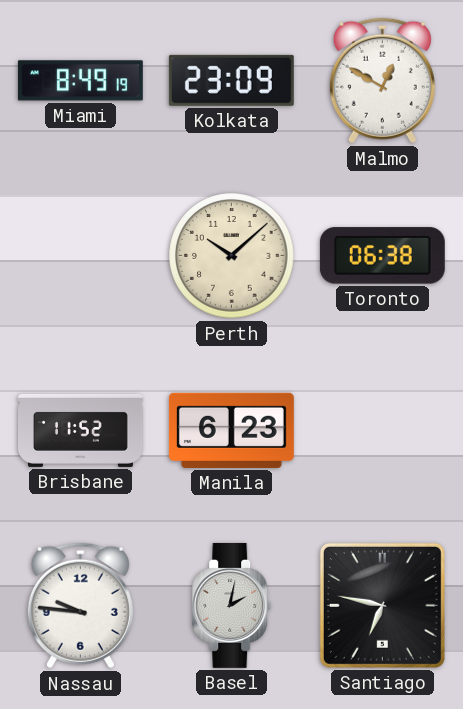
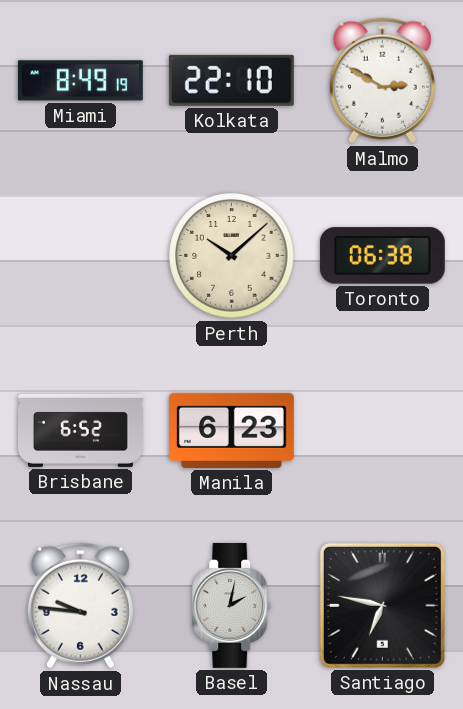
Kolkata: 23:09 -> 22:10 (231, 80)
Malmo: 12:50 -> 2:50 (382, 81)
Brisbane: 11:52 -> 6:52 (81, 430)
